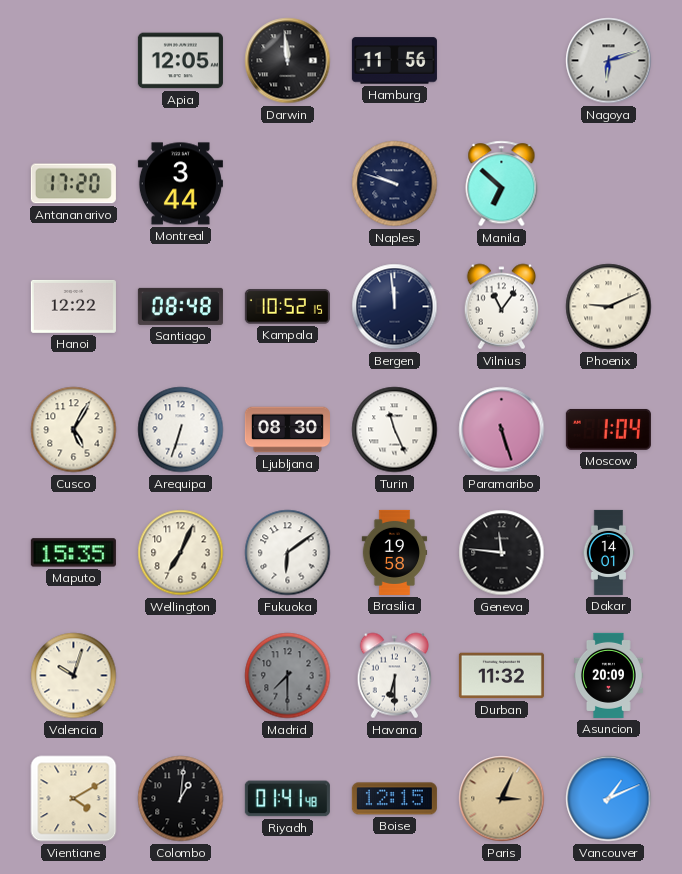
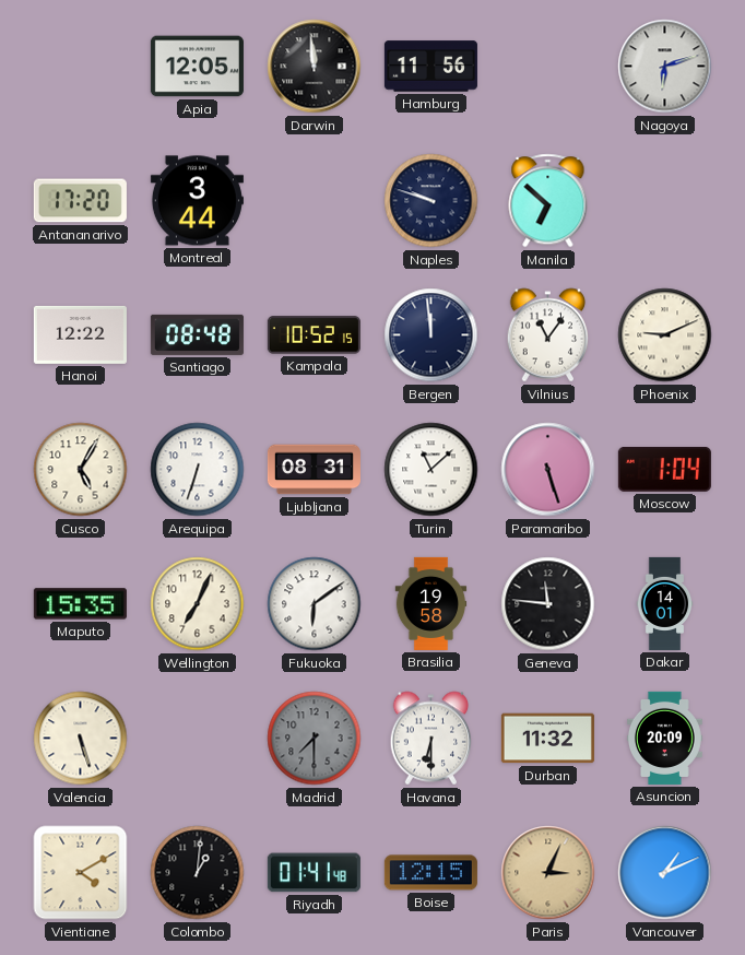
Ljubljana: 08:30 -> 08:31 (314, 470)
Turin: 11:26 -> 11:08 (431, 470)
Valencia: 10:03 -> 5:27 (81, 739)
